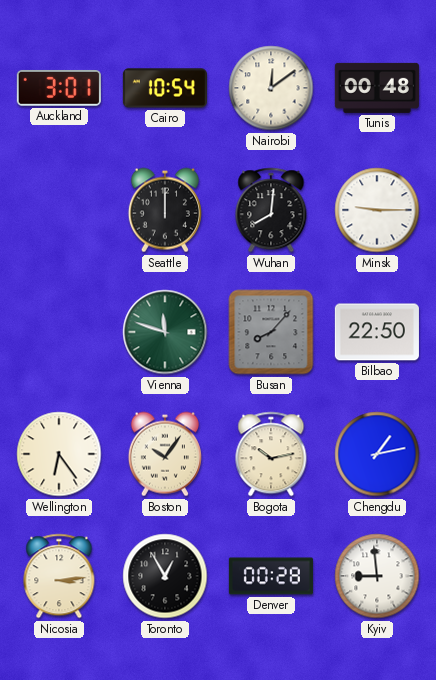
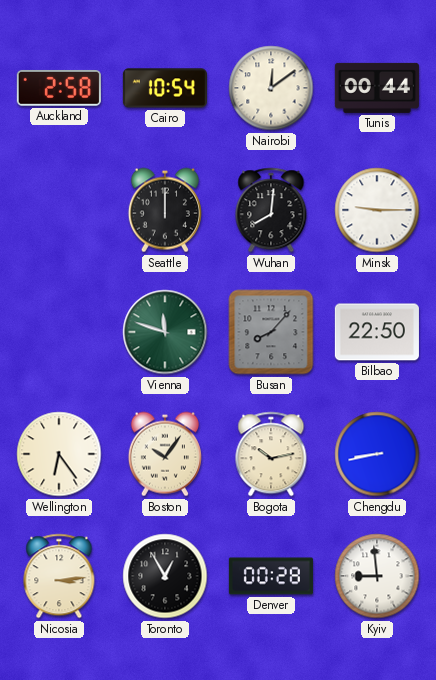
Auckland: 3:01 -> 2:58 (59, 88)
Tunis: 00:48 -> 00:44 (377, 88)
Chengdu: 1:13 -> 8:43 (377, 454)
